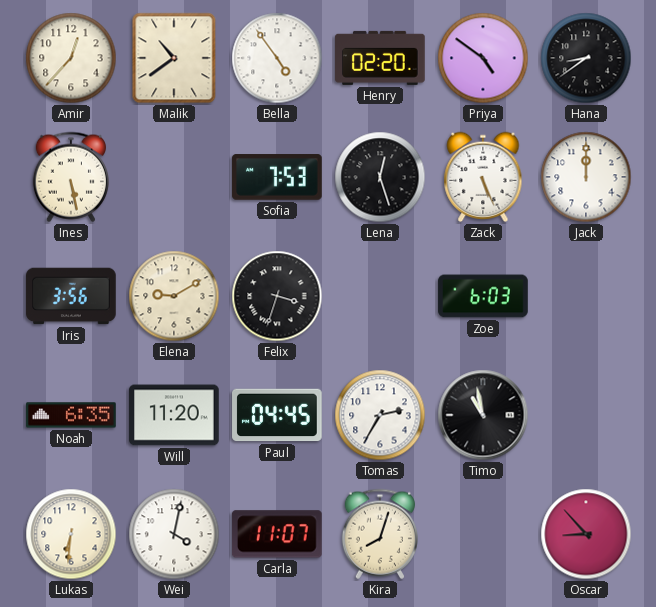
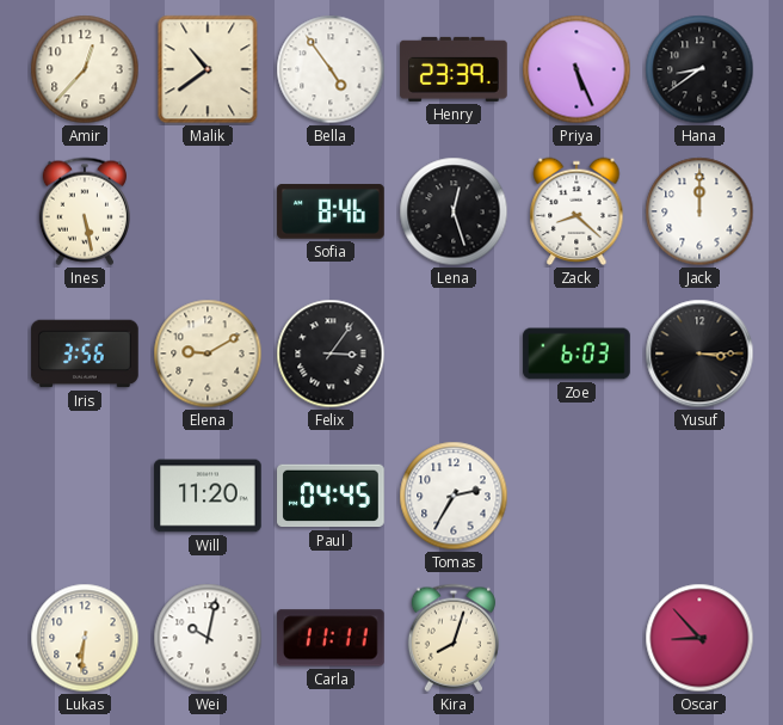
Henry: 02:20 -> 23:39 (454, 69)
Priya: 4:51 -> 5:26 (577, 69)
Sofia: 7:53 -> 8:46 (331, 211)
Zack: 5:26 -> 8:22 (577, 211)
Felix: 3:33 -> 3:06 (331, 354)
Yusuf: none -> 3:15 (699, 354)
Noah: 6:35 -> none (71, 415)
Timo: 10:58 -> none (483, 415)
Wei: 4:02 -> 10:02 (208, 638)
Carla: 11:07 -> 11:11 (332, 638)
